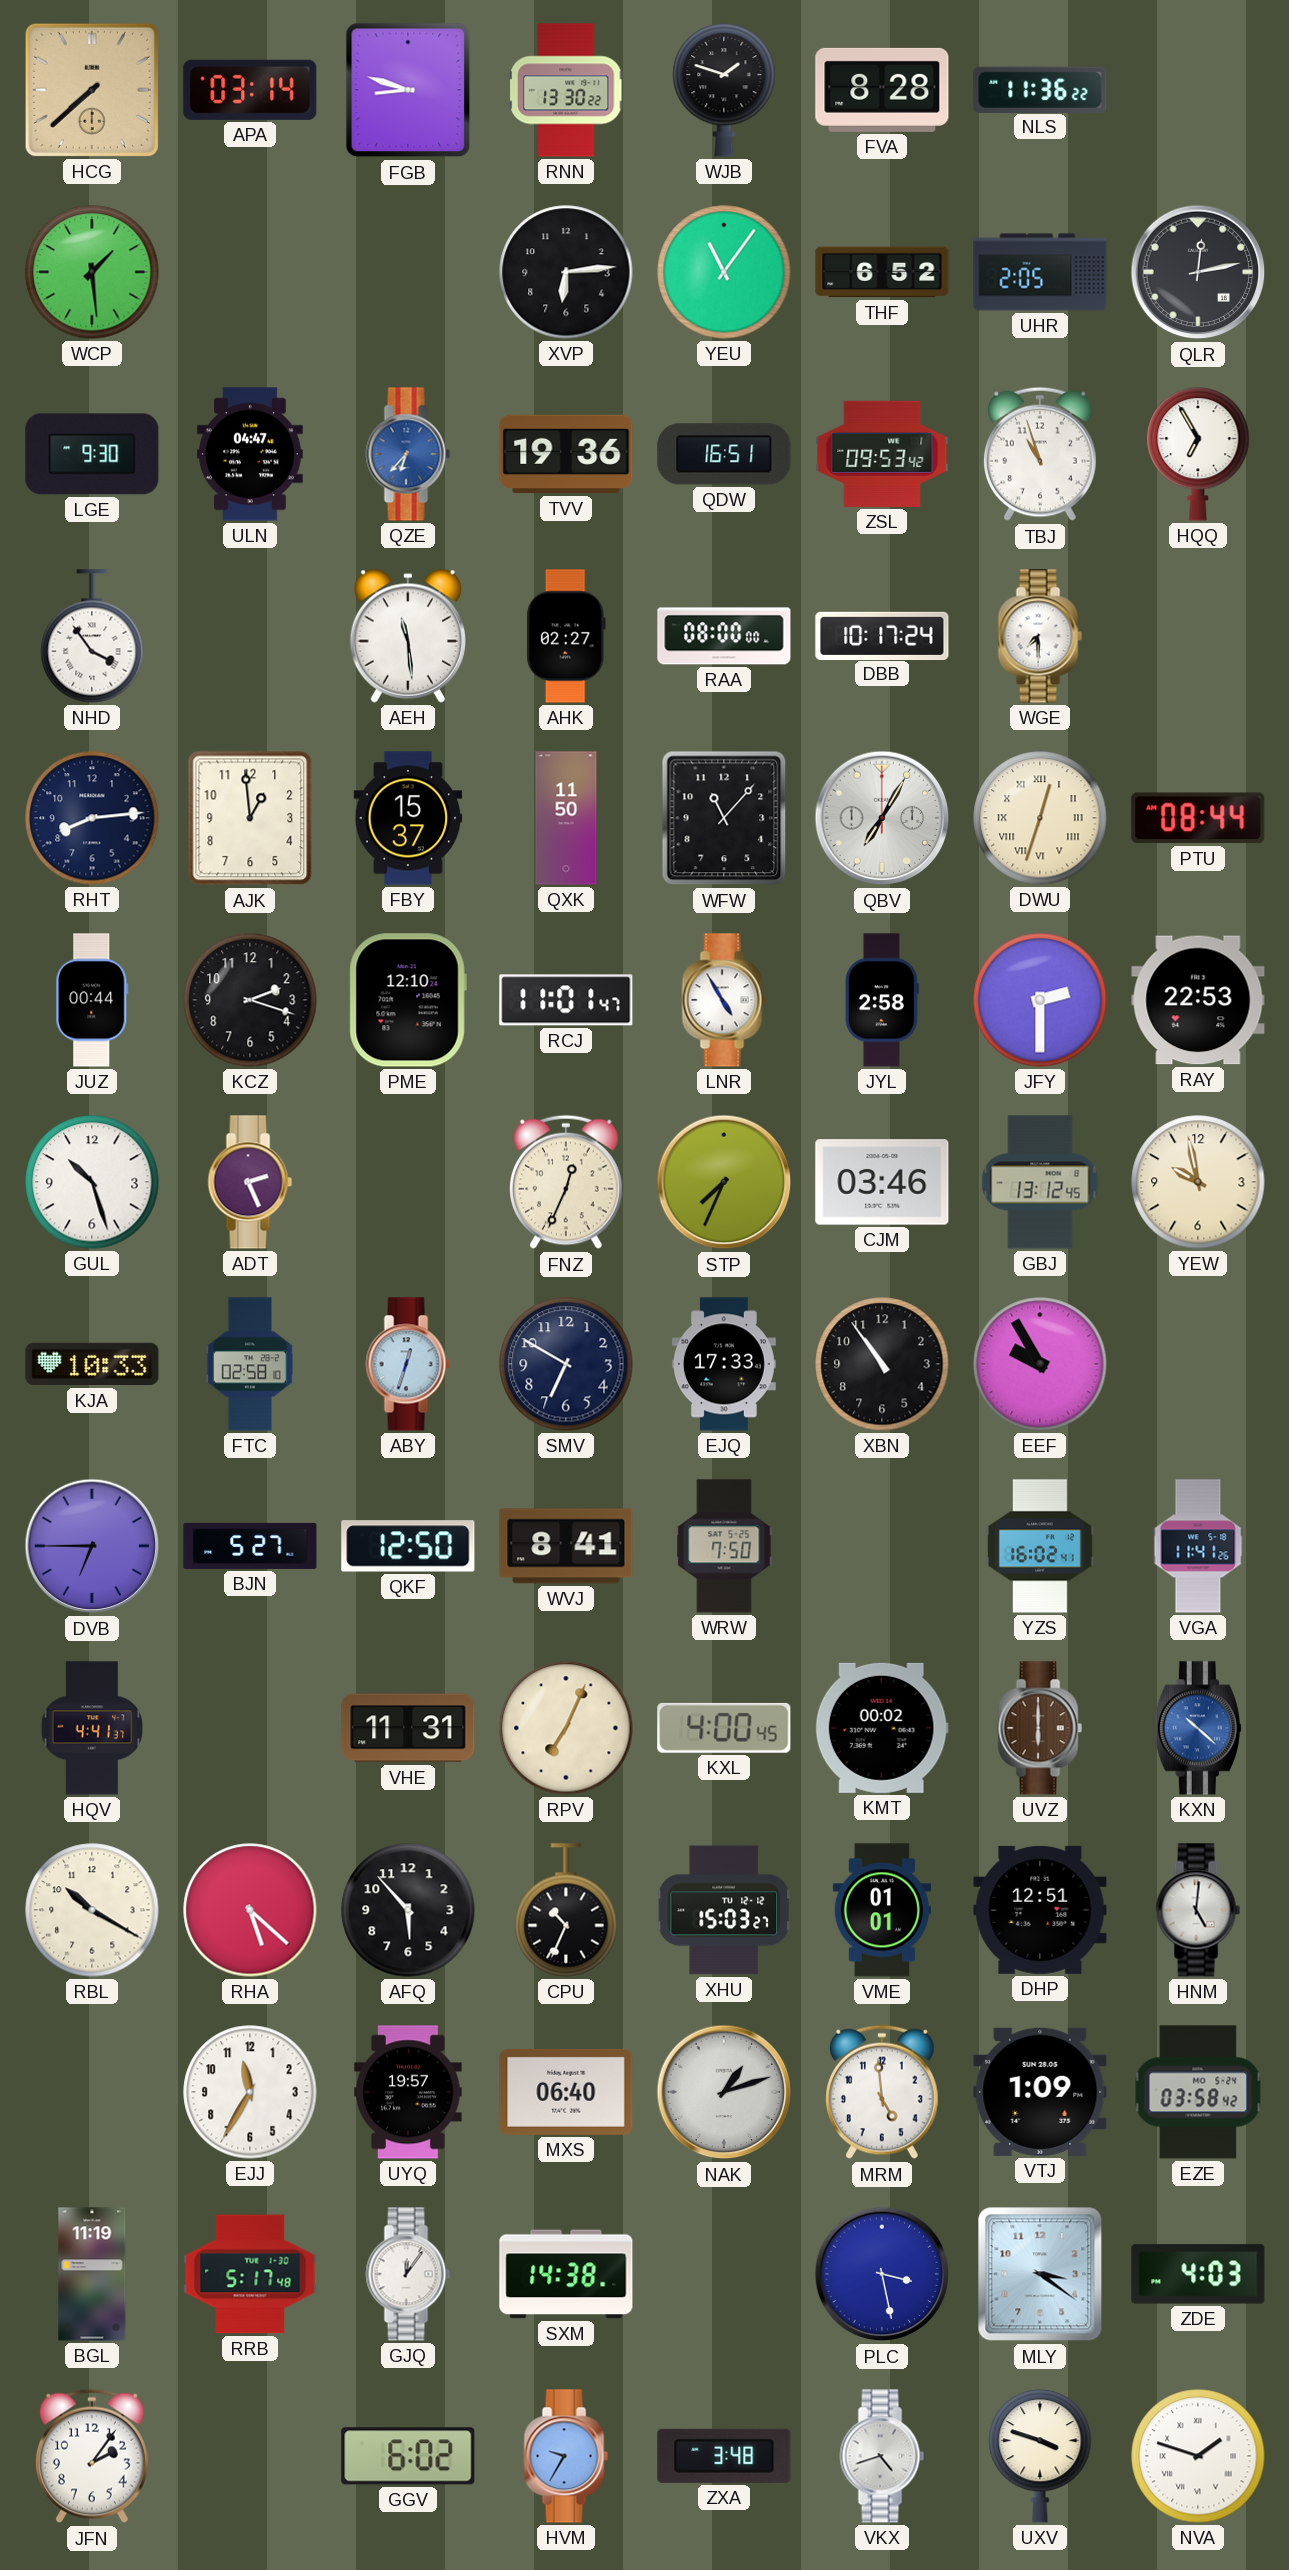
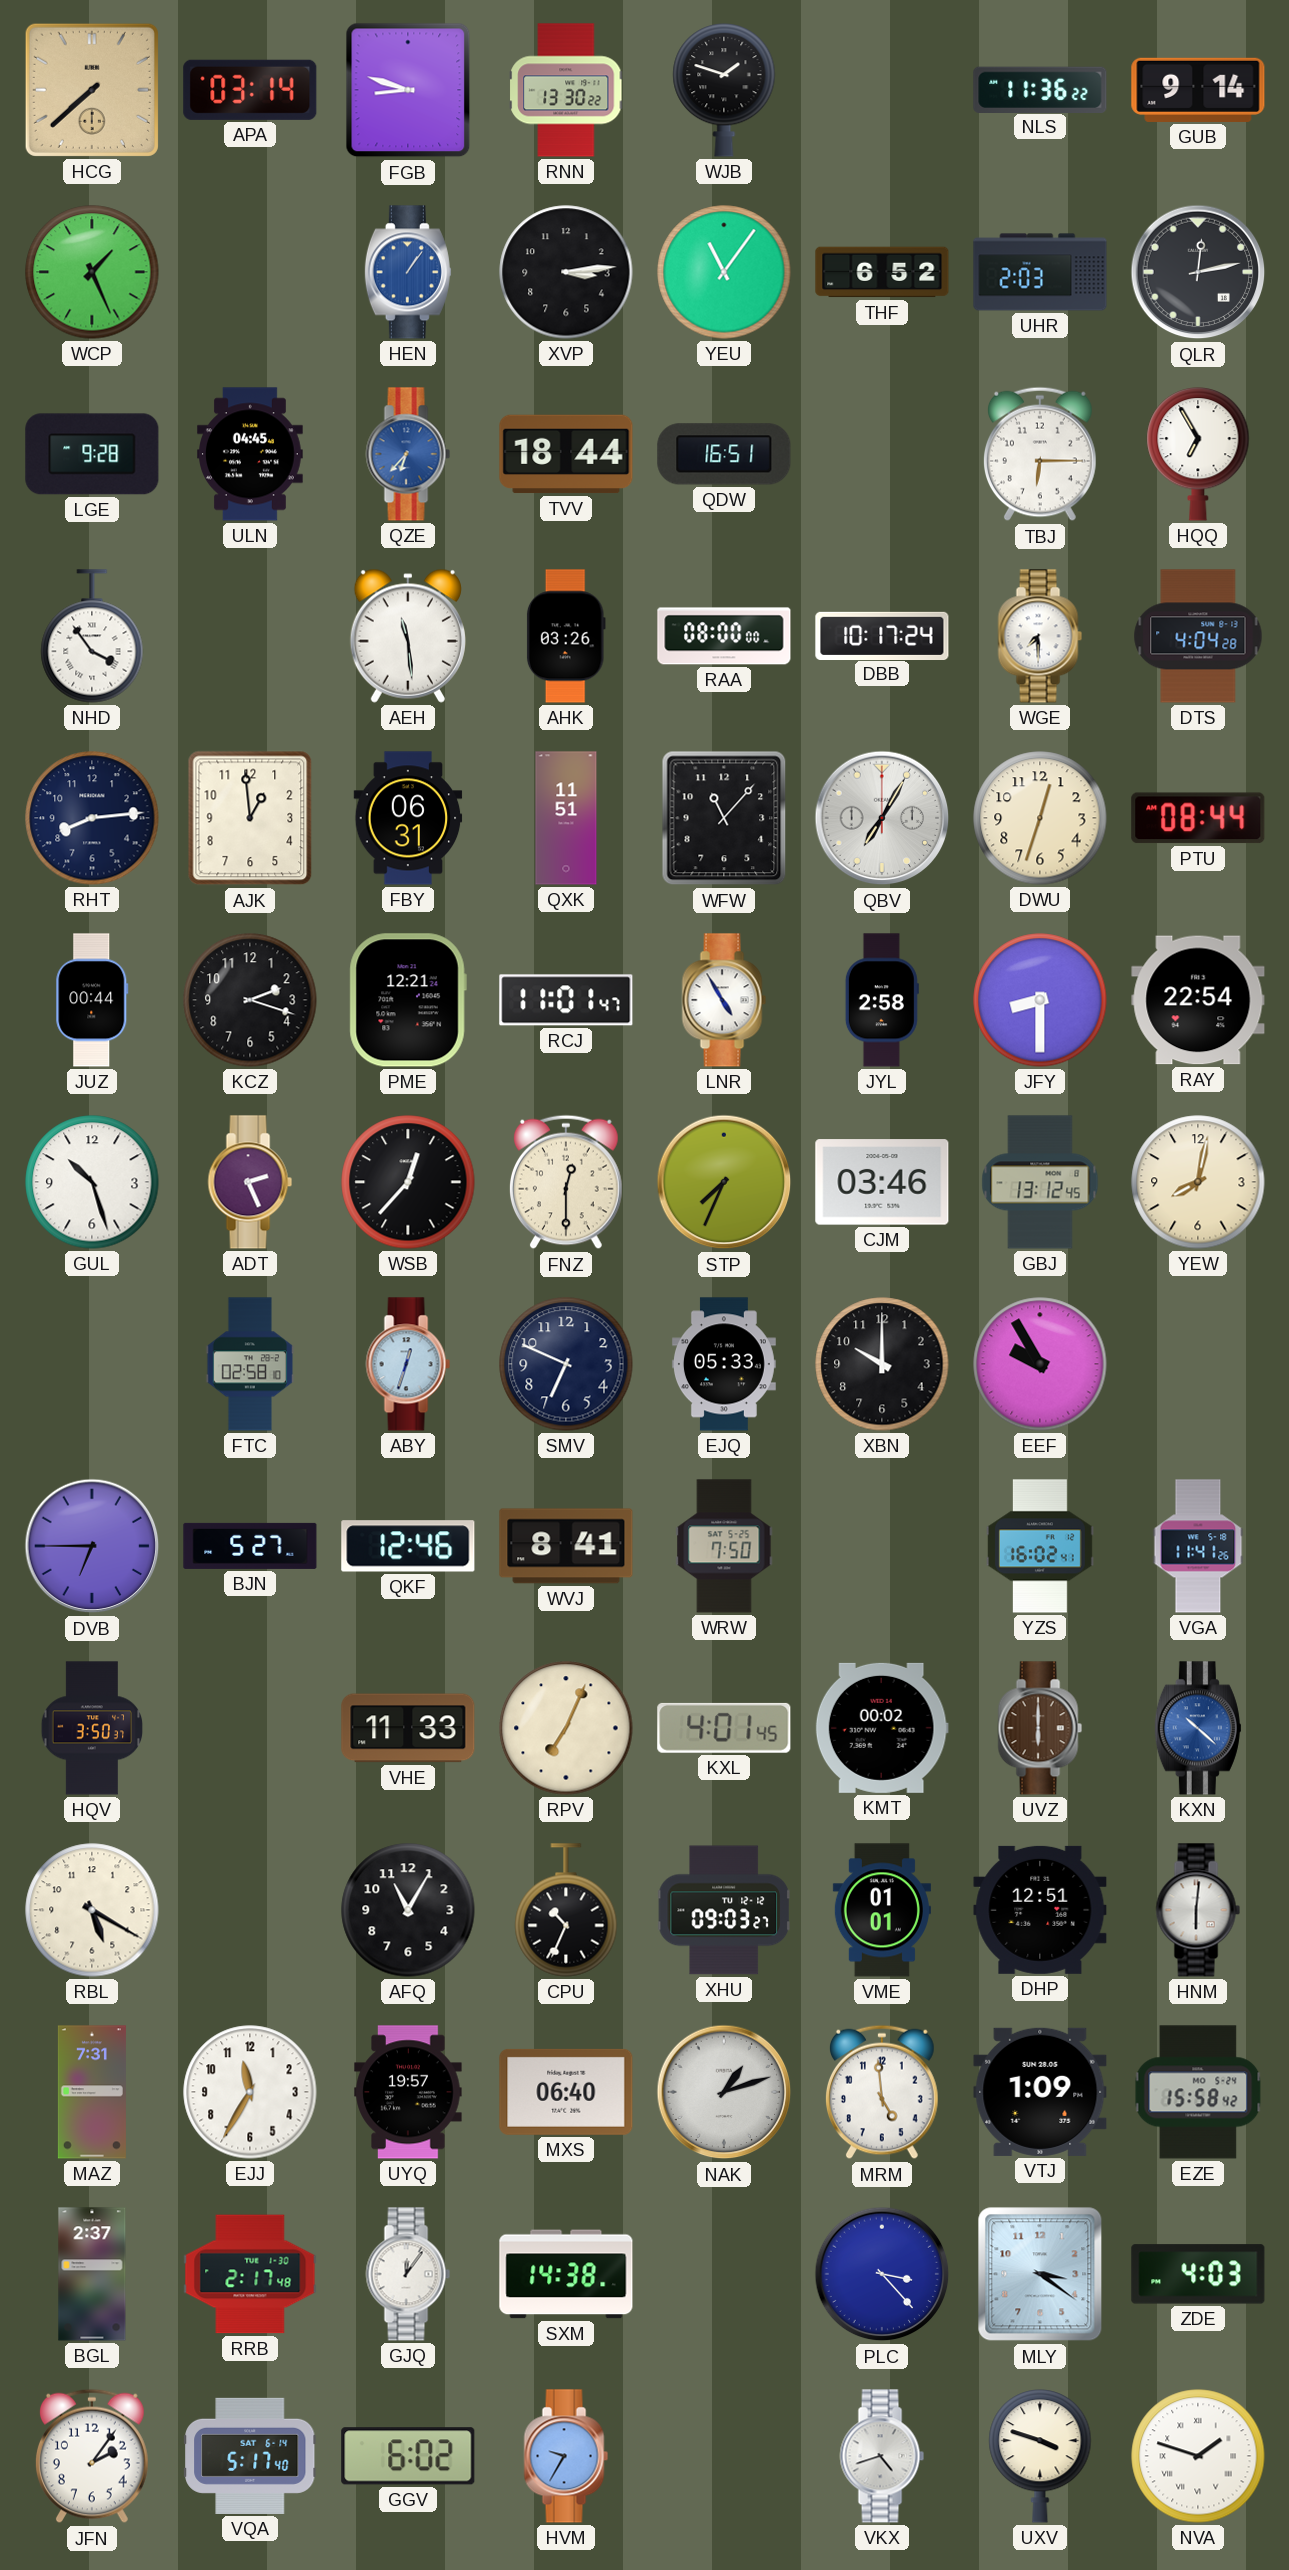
FVA: 8:28 -> none (882, 90)
GUB: none -> 9:14 (1198, 90)
WCP: 1:29 -> 1:26 (92, 272)
HEN: none -> 1:06 (408, 272)
XVP: 6:14 -> 3:14 (566, 272)
UHR: 2:05 -> 2:03 (1040, 272)
LGE: 9:30 -> 9:28 (92, 454)
ULN: 04:47 -> 04:45 (251, 454)
TVV: 19:36 -> 18:44 (566, 454)
ZSL: 09:53 -> none (882, 454)
TBJ: 10:57 -> 6:15 (1040, 454)
AHK: 02:27 -> 03:26 (566, 636)
DTS: none -> 4:04 (1198, 636)
FBY: 15:37 -> 06:31 (408, 818)
QXK: 11:50 -> 11:51 (566, 818)
DWU numerals: Roman -> Arabic (1040, 818)
PME: 12:10 -> 12:21 (408, 1000)
JFY: 2:30 -> 8:30 (1040, 1000)
RAY: 22:53 -> 22:54 (1198, 1000)
WSB: none -> 12:37 (408, 1182)
FNZ: 12:34 -> 12:30 (566, 1182)
YEW: 9:58 -> 8:02 (1198, 1182)
KJA: 10:33 -> none (92, 1364)
SMV: 6:50 -> 6:49 (566, 1364)
EJQ: 17:33 -> 05:33 (724, 1364)
XBN: 10:54 -> 10:00 (882, 1364)
QKF: 12:50 -> 12:46 (408, 1546)
HQV: 4:41 -> 3:50 (92, 1728)
VHE: 11:31 -> 11:33 (408, 1728)
KXL: 4:00 -> 4:01 (724, 1728)
RBL: 10:20 -> 5:20 (92, 1910)
RHA: 5:22 -> none (250, 1910)
AFQ: 5:53 -> 11:05 (408, 1910)
XHU: 15:03 -> 09:03 (723, 1910)
HNM: 5:01 -> 6:01 (1198, 1910)
MAZ: none -> 7:31 (92, 2092)
EZE: 03:58 -> 15:58 (1198, 2092)
BGL: 11:19 -> 2:37 (92, 2274)
RRB: 5:17 -> 2:17 (250, 2274)
PLC: 3:28 -> 3:23 (882, 2274)
VQA: none -> 5:17 (250, 2456)
ZXA: 3:48 -> none (724, 2456)
